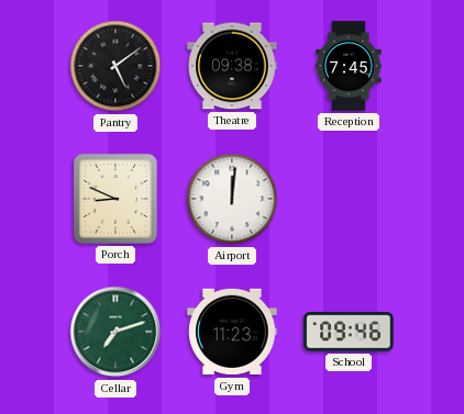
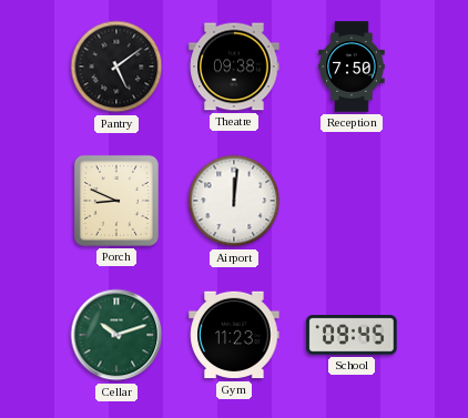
Reception: 7:45 -> 7:50 (352, 67)
Cellar: 7:12 -> 10:12 (116, 335)
School: 09:46 -> 09:45 (352, 335)
